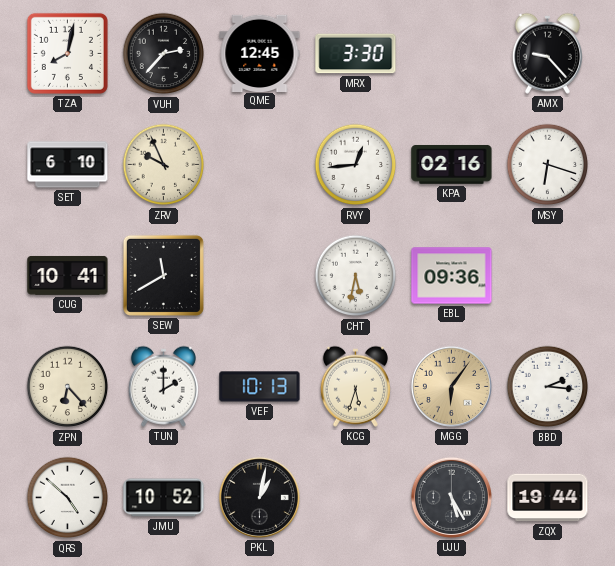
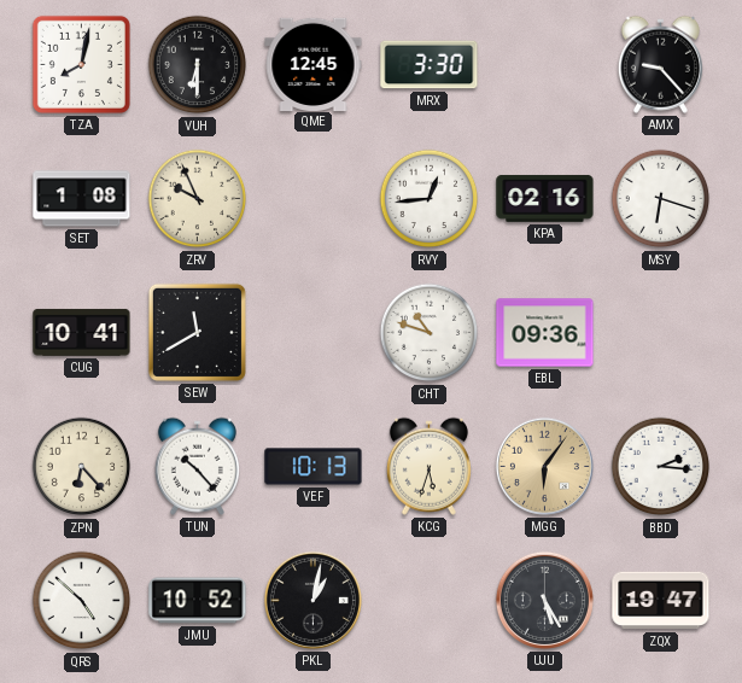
VUH: 2:37 -> 6:30 (198, 65)
SET: 6:10 -> 1:08 (82, 199)
CHT: 5:32 -> 10:48 (430, 333)
TUN: 2:00 -> 10:23 (197, 466)
ZQX: 19:44 -> 19:47 (661, 601)
